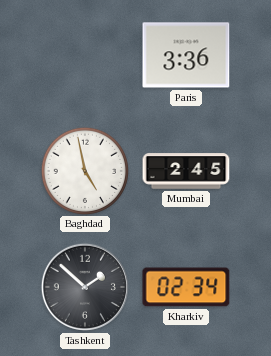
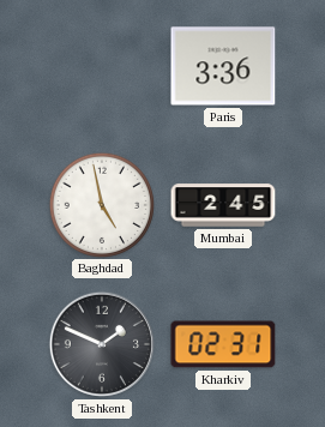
Tashkent: 1:52 -> 1:49 (102, 344)
Kharkiv: 02:34 -> 02:31 (223, 344)
